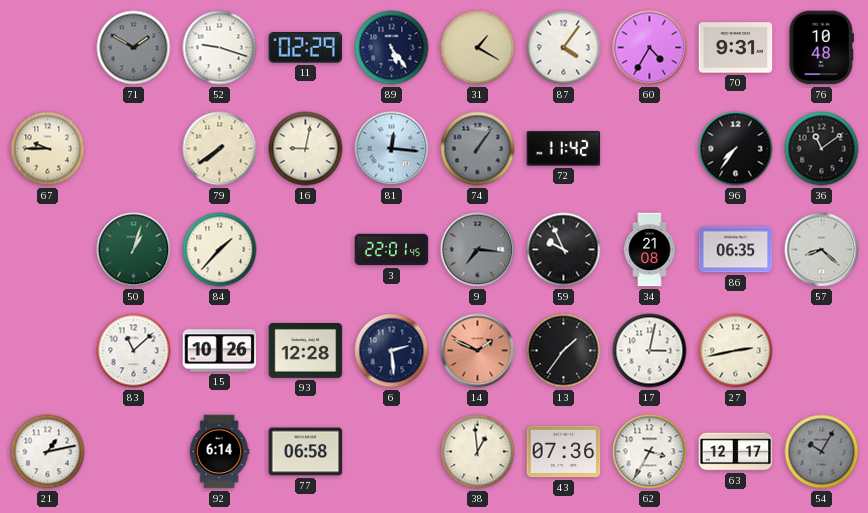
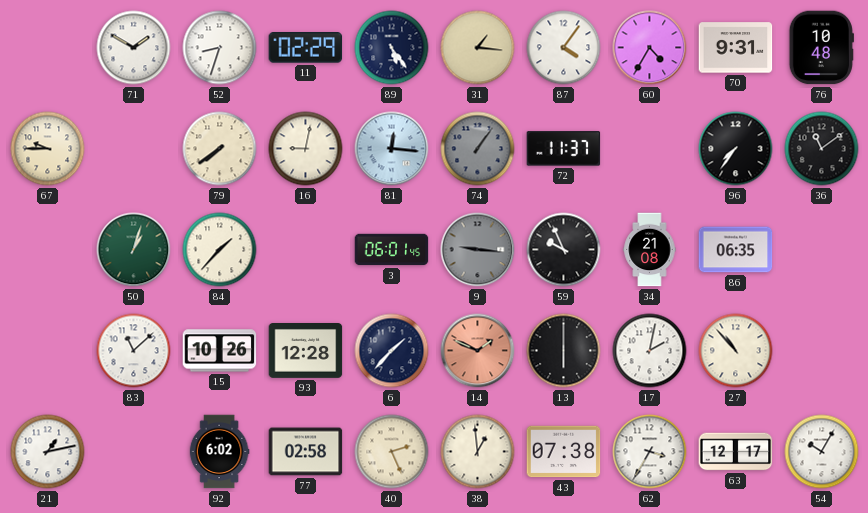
71 dial: grey -> white (134, 48)
52: 9:18 -> 8:33 (220, 48)
31: 1:20 -> 1:16 (478, 48)
72: 11:42 -> 11:37 (564, 149)
3: 22:01 -> 06:01 (392, 250)
9: 7:16 -> 9:16 (478, 250)
57: 8:22 -> none (822, 250)
6: 2:29 -> 1:37 (392, 351)
13: 1:36 -> 6:00 (564, 351)
17: 3:02 -> 2:02 (650, 351)
27: 2:43 -> 10:53 (736, 351)
92: 6:14 -> 6:02 (219, 452)
77: 06:58 -> 02:58 (306, 452)
40: none -> 2:26 (392, 452)
43: 07:36 -> 07:38 (564, 452)
54 dial: grey -> white (822, 452)
